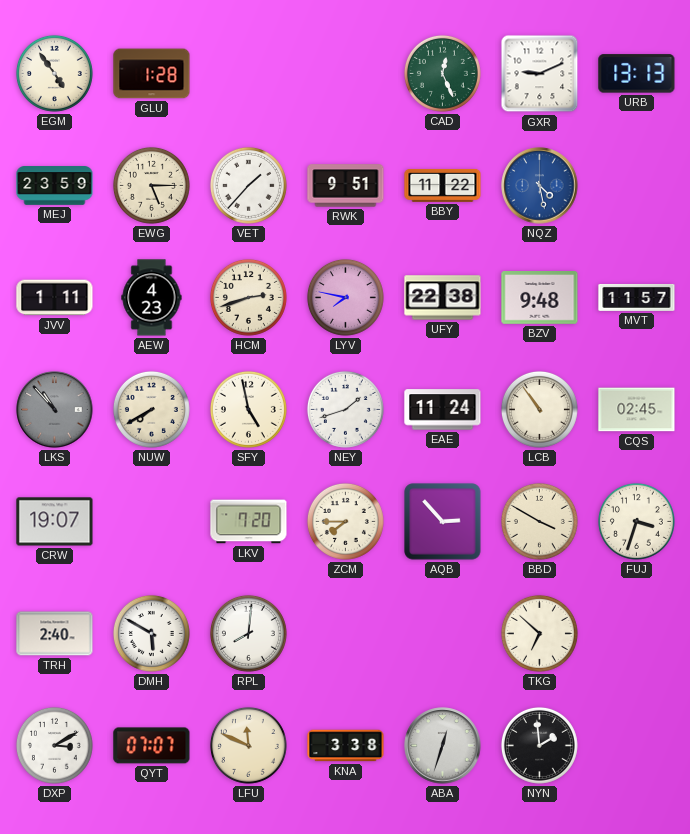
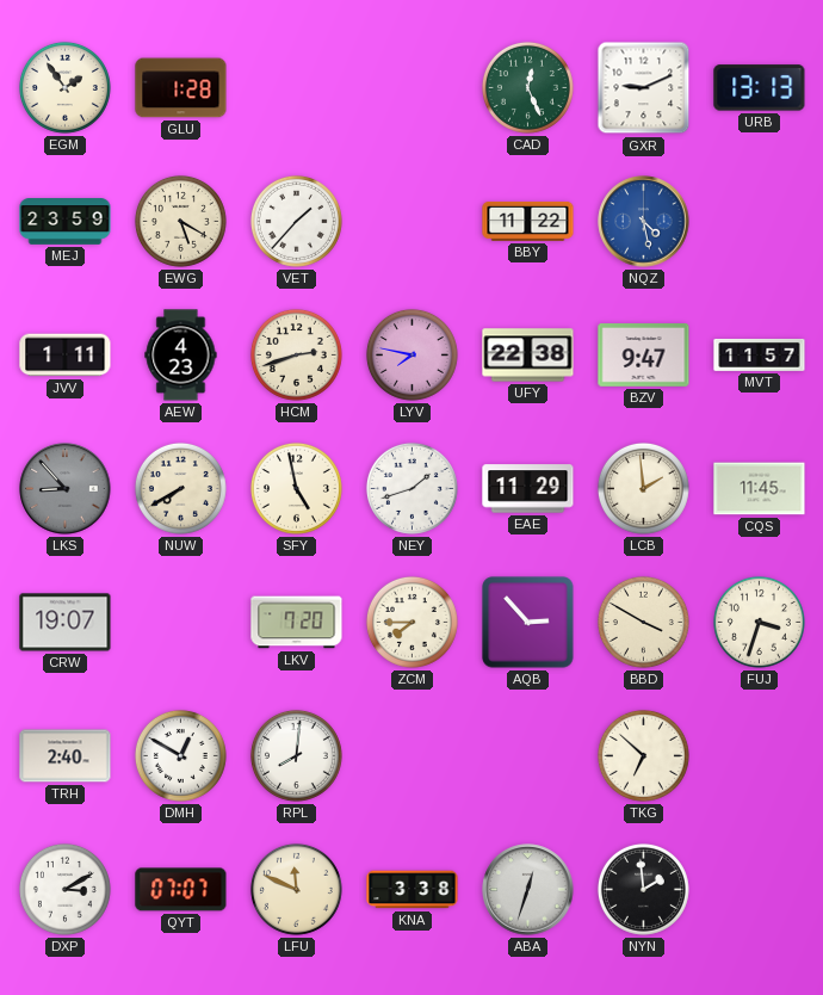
EGM: 4:54 -> 1:54 (64, 87)
EWG: 5:15 -> 5:20 (180, 221)
RWK: 9:51 -> none (346, 186)
BZV: 9:48 -> 9:47 (644, 356)
LKS: 10:53 -> 8:53 (66, 489)
EAE: 11:24 -> 11:29 (528, 489)
LCB: 10:54 -> 1:59 (643, 488)
CQS: 02:45 -> 11:45 (760, 489)
DMH: 5:50 -> 12:50 (180, 755)
